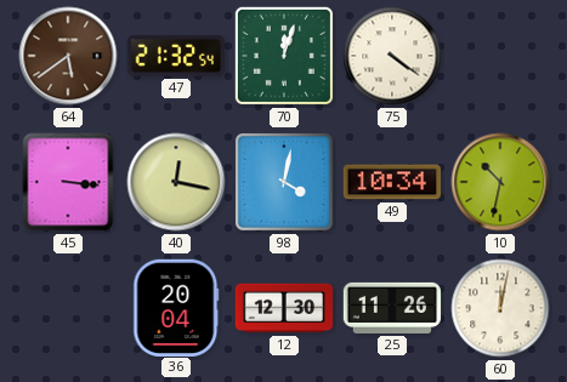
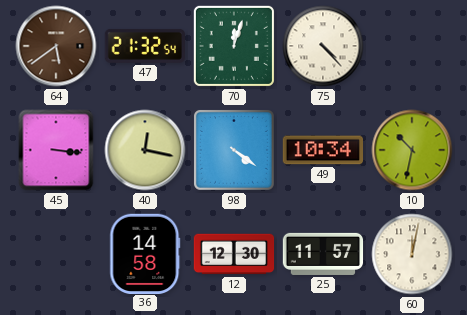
75: 4:21 -> 4:23 (323, 46)
98: 4:02 -> 4:21 (234, 150)
36: 20:04 -> 14:58 (145, 253)
25: 11:26 -> 11:57 (323, 254)
